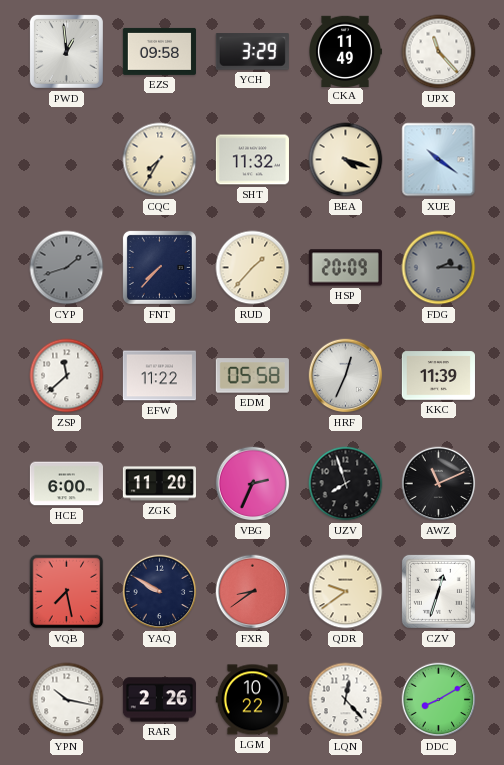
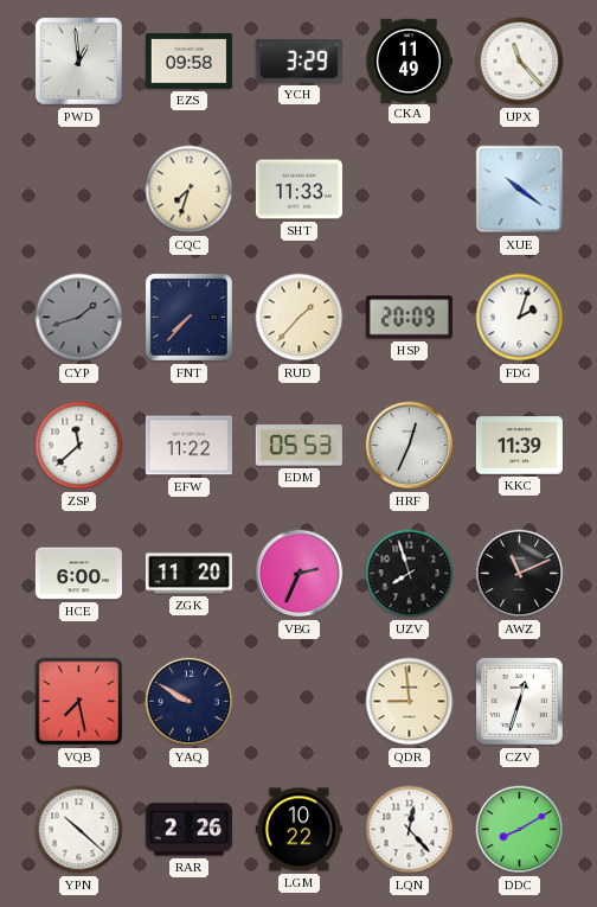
CQC: 7:35 -> 7:33 (190, 190)
SHT: 11:32 -> 11:33 (298, 190)
BEA: 4:18 -> none (346, 160)
FDG: 2:15 -> 2:03 (520, 318)
FDG dial: grey -> white (520, 318)
EDM: 05:58 -> 05:53 (298, 446)
FXR: 8:39 -> none (253, 592)
QDR: 9:39 -> 8:59 (410, 702)
YPN: 10:17 -> 10:22 (79, 830)
